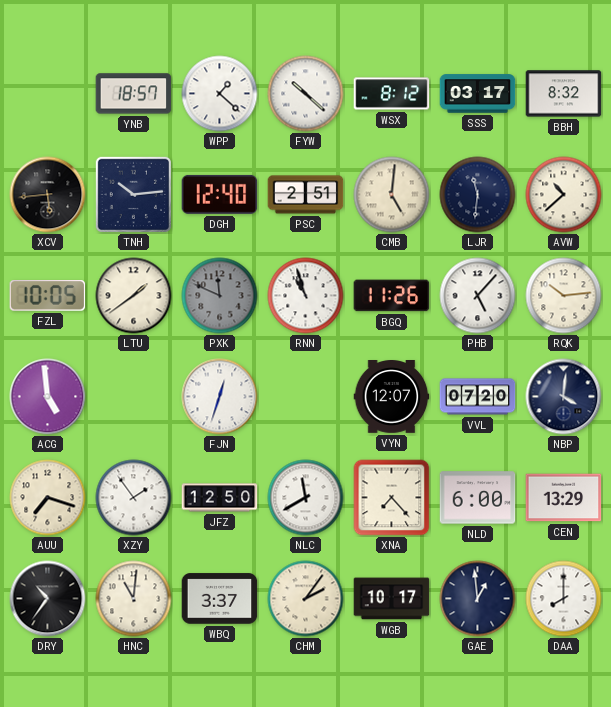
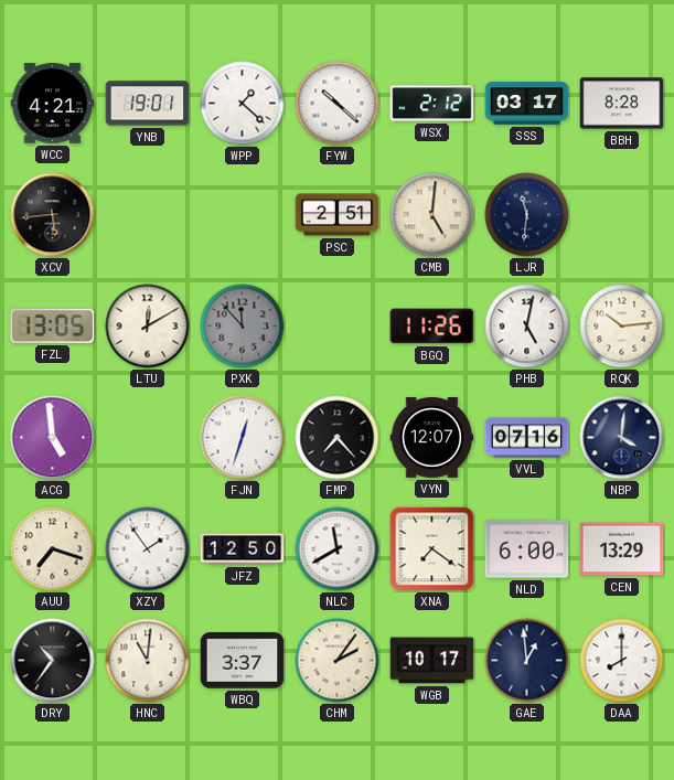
WCC: none -> 4:21 (53, 104)
YNB: 18:57 -> 19:01 (148, 104)
WSX: 8:12 -> 2:12 (432, 104)
BBH: 8:32 -> 8:28 (622, 104)
TNH: 10:14 -> none (133, 194)
DGH: 12:40 -> none (220, 194)
AVW: 10:38 -> none (564, 195)
FZL: 10:05 -> 13:05 (53, 327)
LTU: 1:39 -> 12:10 (148, 327)
PXK: 11:49 -> 11:53 (243, 327)
RNN: 10:57 -> none (306, 296)
PHB: 5:07 -> 5:02 (527, 327)
FMP: none -> 7:23 (338, 438)
VVL: 07:20 -> 07:16 (527, 438)
XNA: 7:23 -> 7:21 (432, 549)
